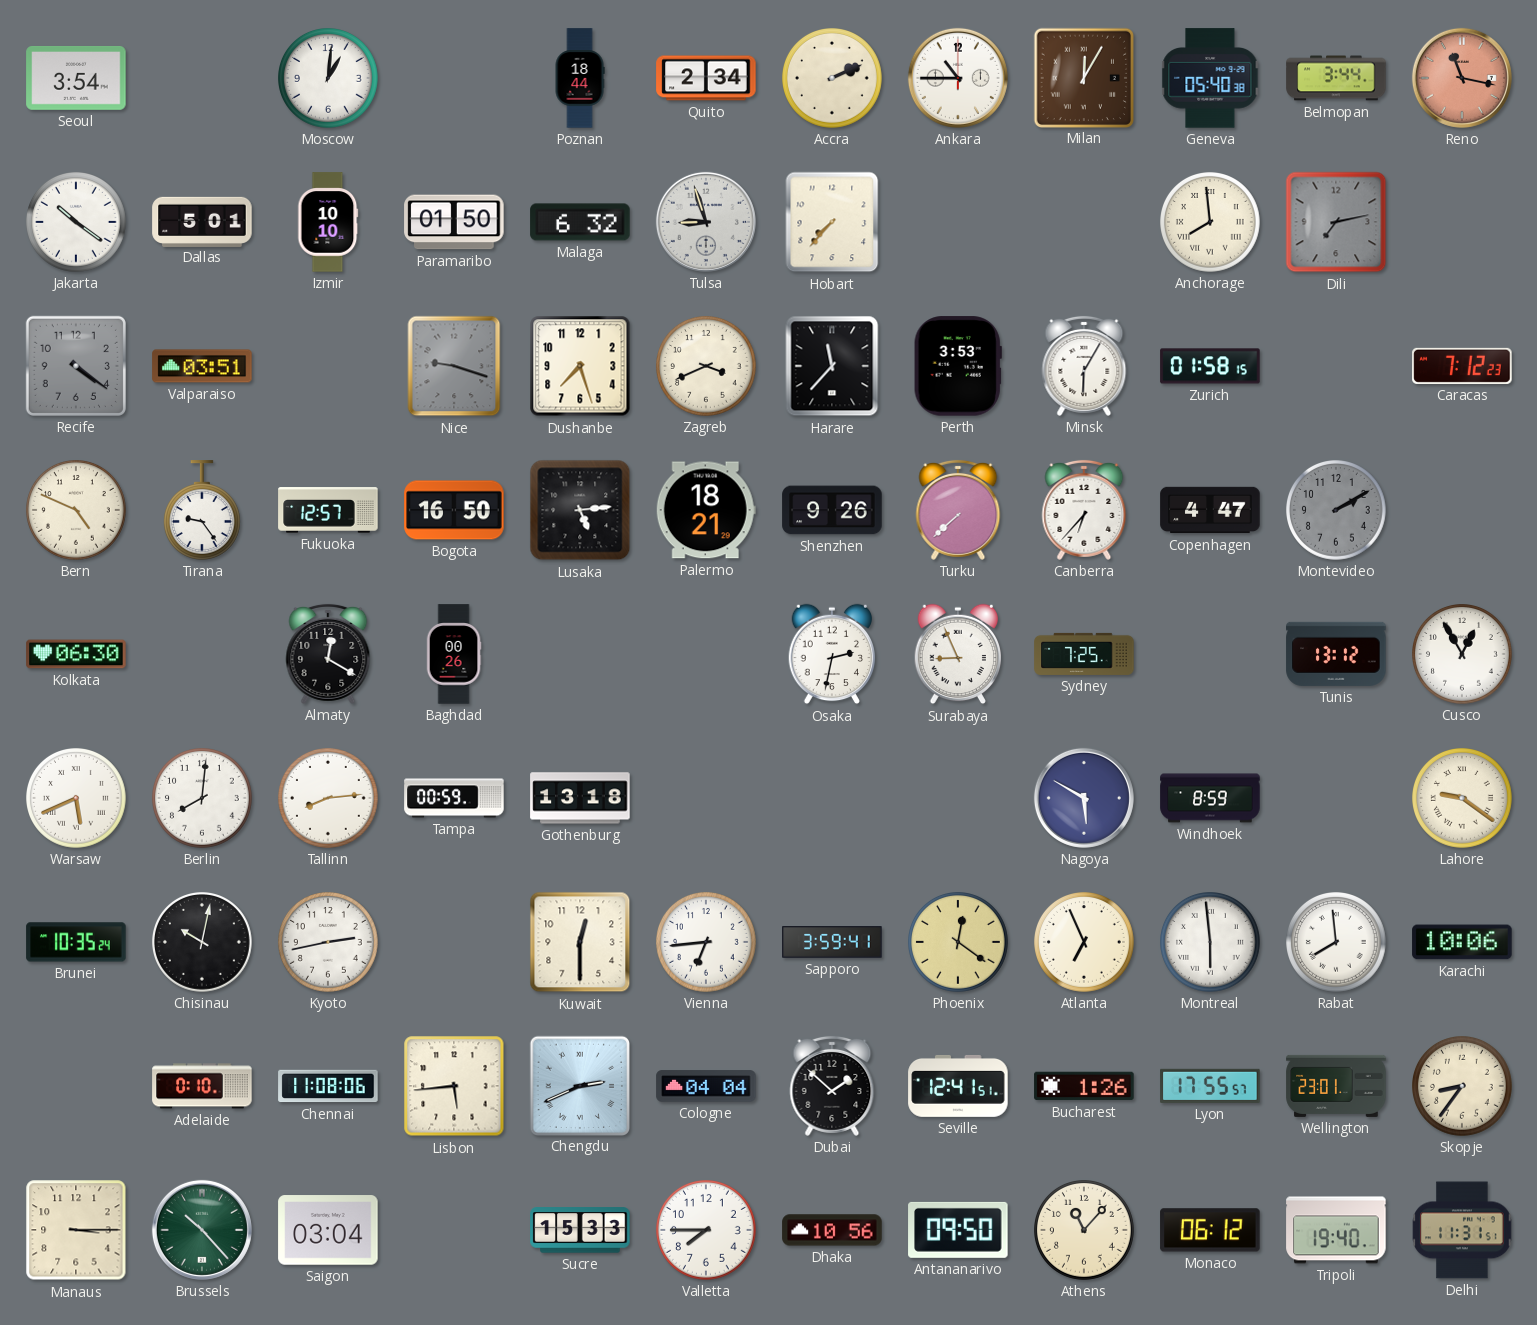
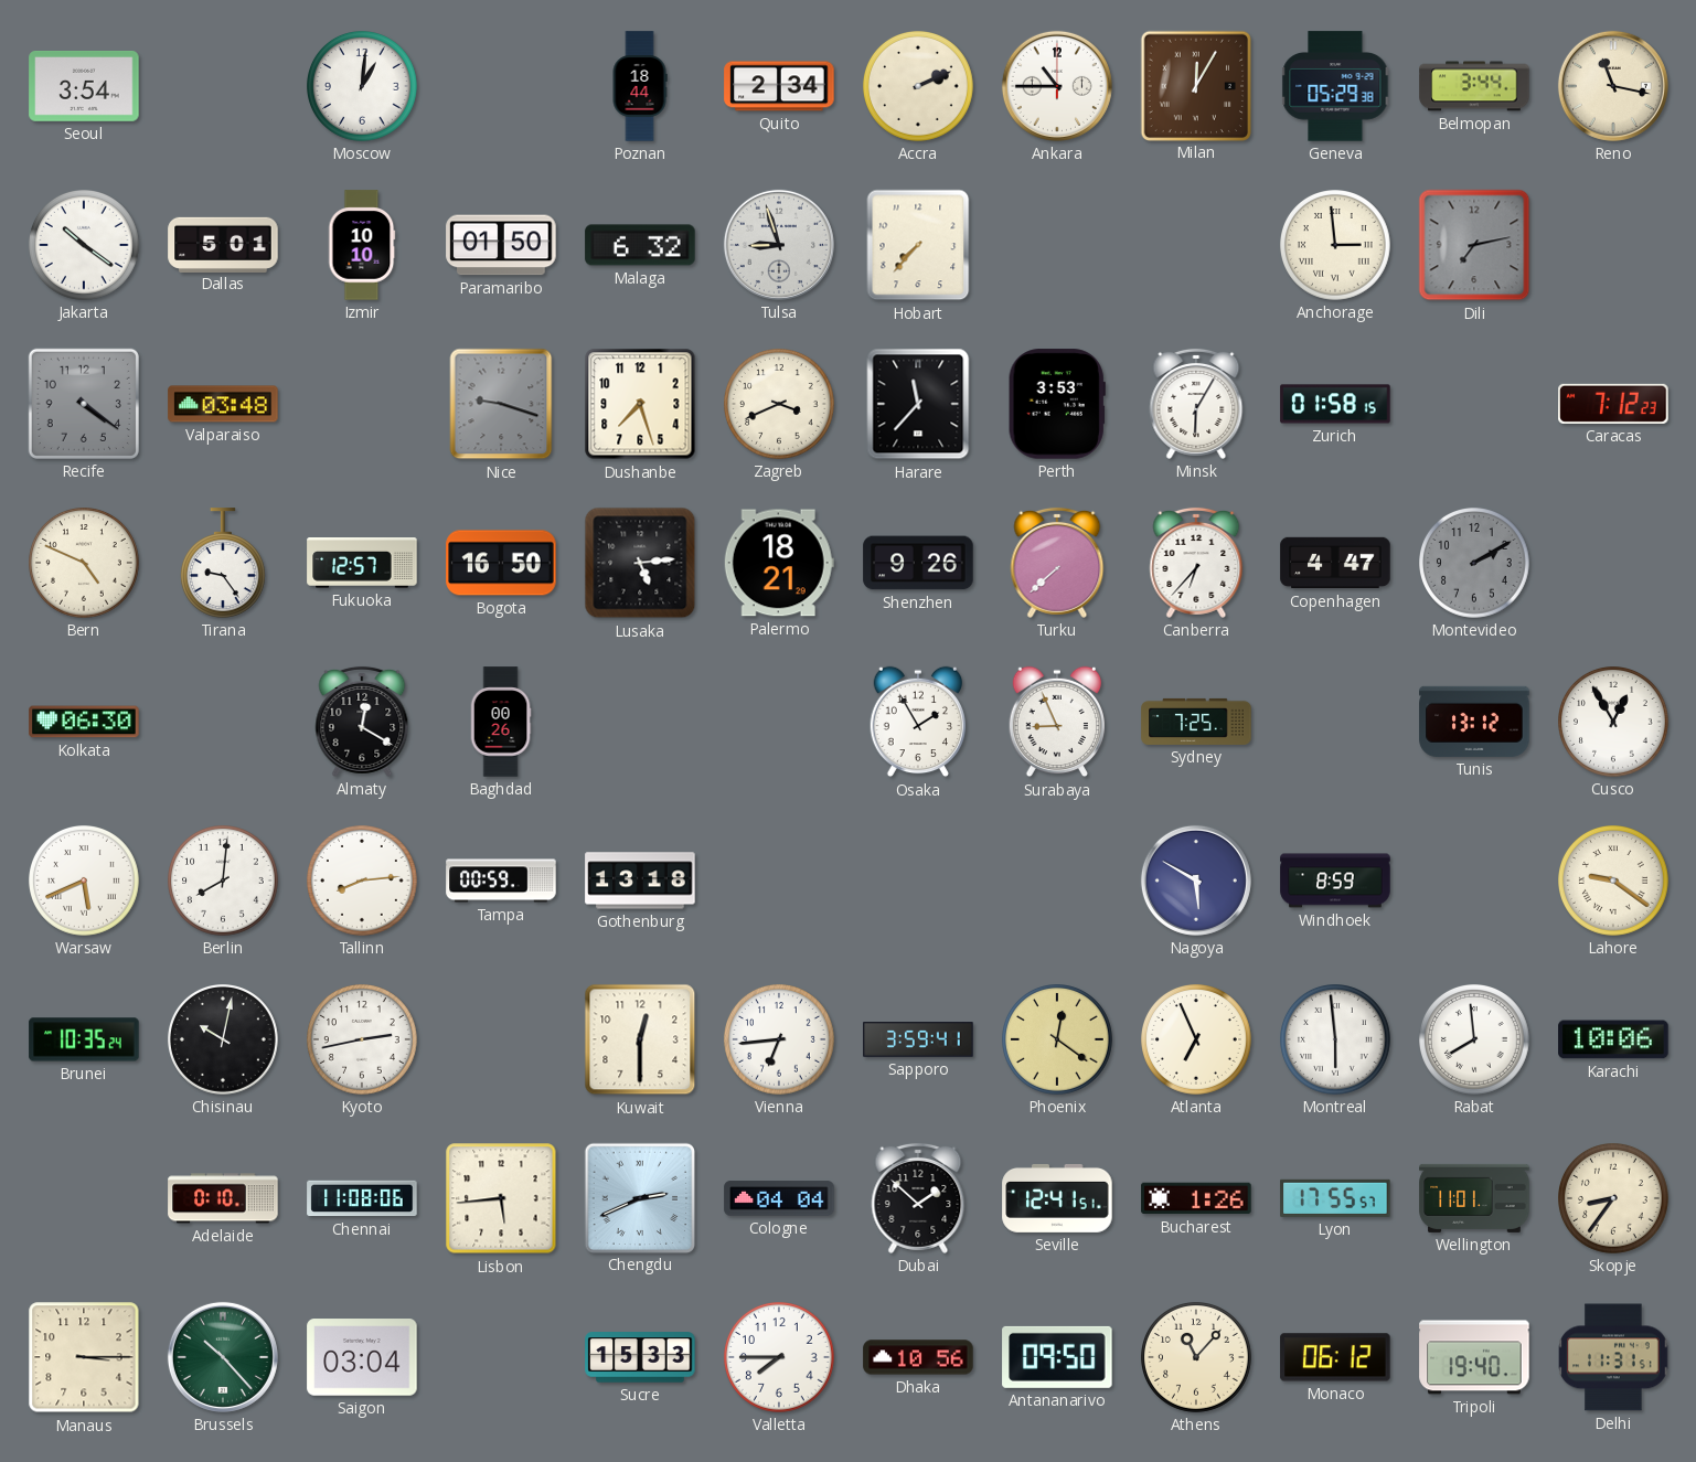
Geneva: 05:40 -> 05:29 (1335, 86)
Reno dial: salmon -> cream (1613, 86)
Anchorage: 7:59 -> 2:59 (1336, 246)
Valparaiso: 03:51 -> 03:48 (223, 404)
Osaka: 2:32 -> 1:55 (918, 722)
Wellington: 23:01 -> 11:01 (1474, 1198)
